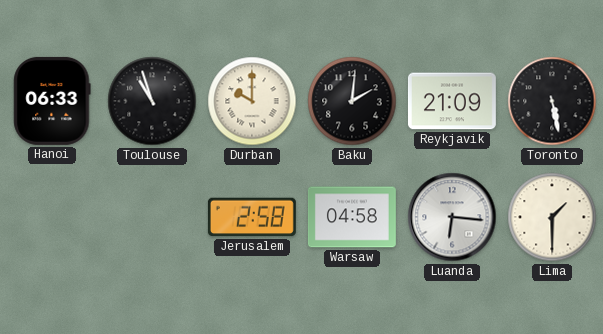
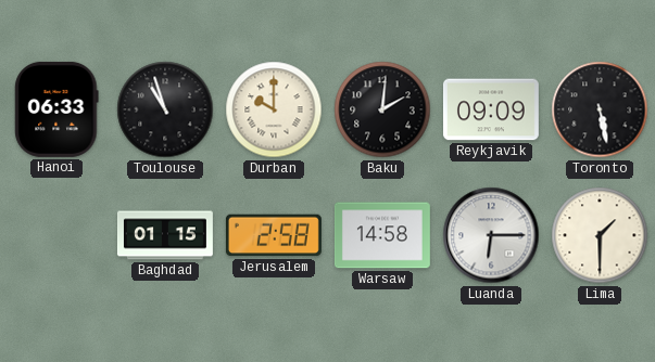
Reykjavik: 21:09 -> 09:09 (491, 109)
Baghdad: none -> 01:15 (165, 235)
Warsaw: 04:58 -> 14:58 (382, 235)
Luanda: 6:16 -> 6:15 (491, 235)
